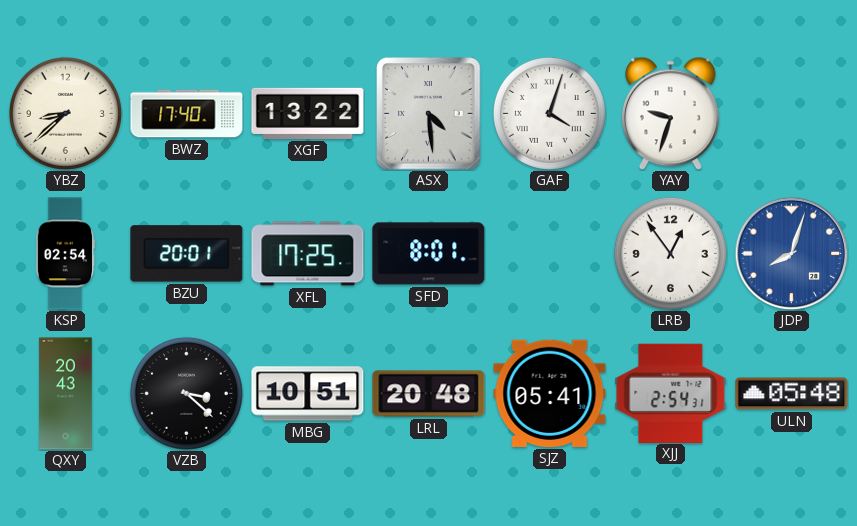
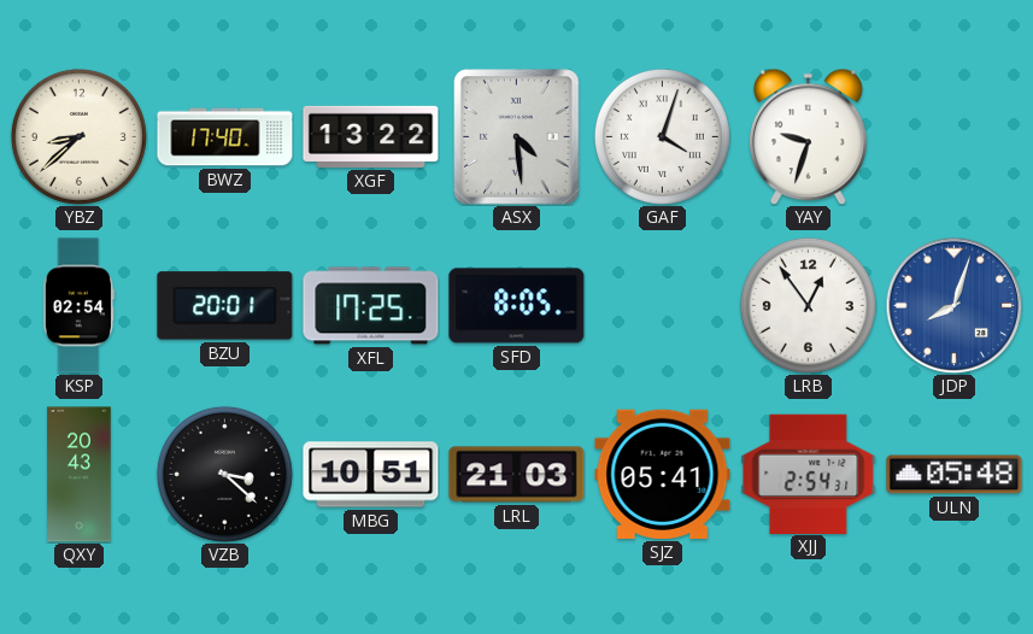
SFD: 8:01 -> 8:05 (517, 306)
LRL: 20:48 -> 21:03 (517, 475)
